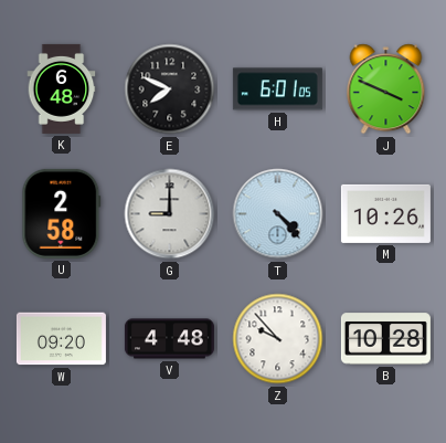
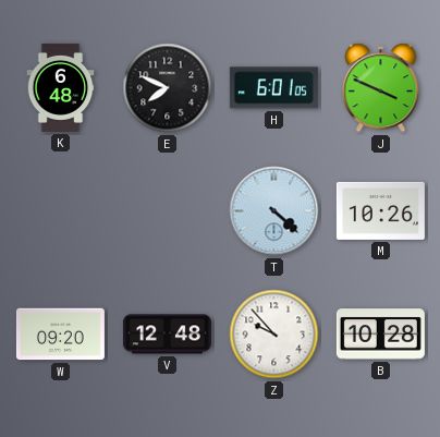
U: 2:58 -> none (62, 213)
G: 9:00 -> none (170, 214)
T: 4:23 -> 4:22 (274, 211)
V: 4:48 -> 12:48 (167, 335)
